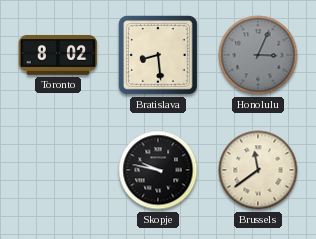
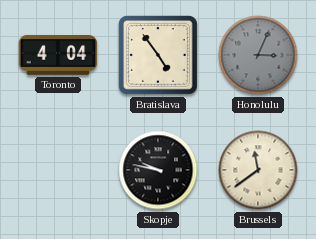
Toronto: 8:02 -> 4:04 (58, 56)
Bratislava: 8:29 -> 4:54 (158, 55)
